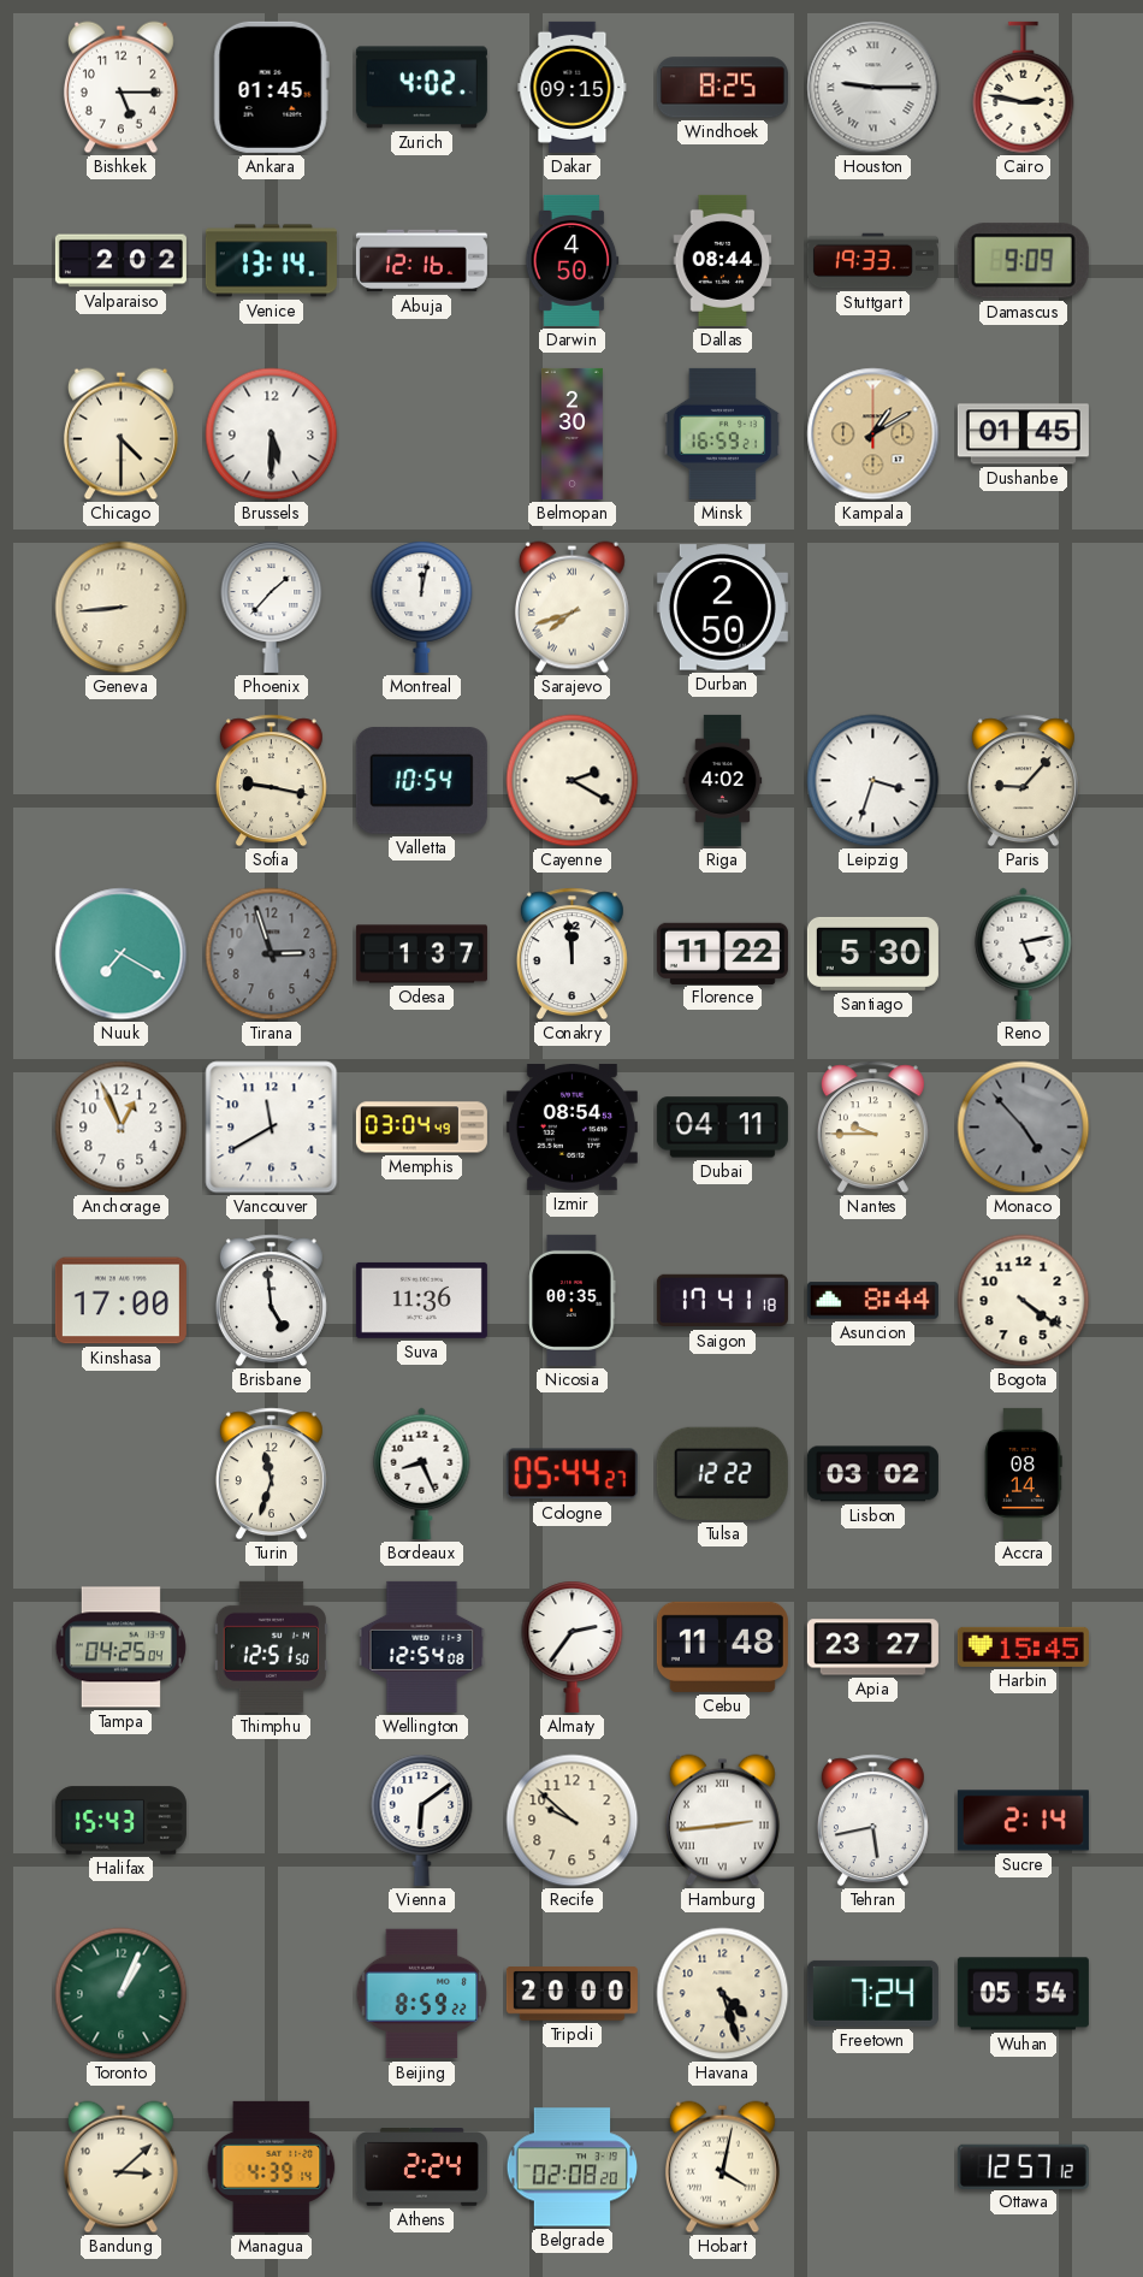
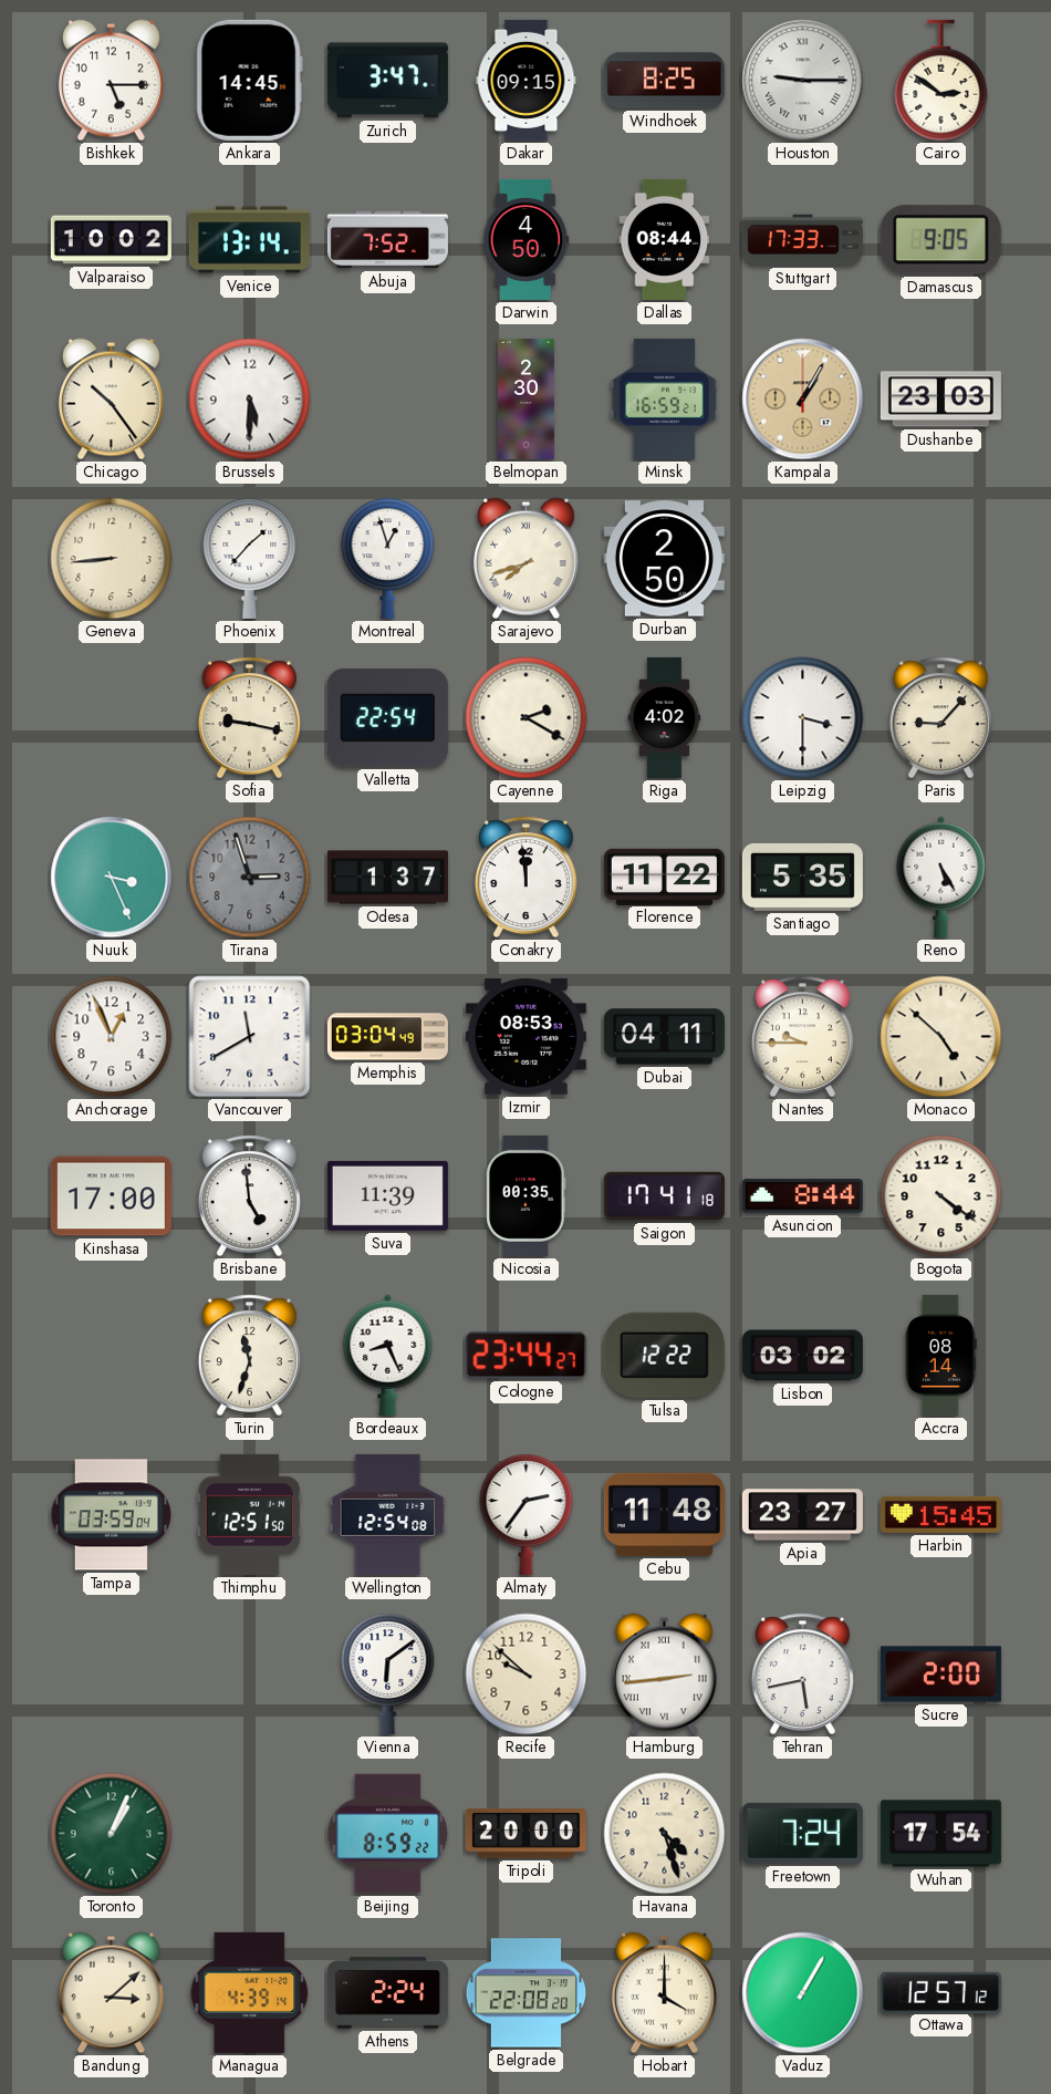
Ankara: 01:45 -> 14:45 (249, 80)
Zurich: 4:02 -> 3:47 (387, 81)
Cairo: 2:47 -> 2:51 (941, 81)
Valparaiso: 2:02 -> 10:02 (111, 240)
Abuja: 12:16 -> 7:52 (387, 240)
Stuttgart: 19:33 -> 17:33 (802, 240)
Damascus: 9:09 -> 9:05 (940, 240)
Chicago: 4:30 -> 10:24 (111, 400)
Kampala: 1:10 -> 1:05 (803, 400)
Dushanbe: 01:45 -> 23:03 (940, 400)
Montreal: 12:02 -> 12:57 (388, 558)
Valletta: 10:54 -> 22:54 (387, 718)
Leipzig: 3:33 -> 3:30 (803, 718)
Nuuk: 7:20 -> 3:26 (112, 878)
Santiago: 5:30 -> 5:35 (802, 877)
Reno: 5:13 -> 5:25 (941, 877)
Izmir: 08:54 -> 08:53 (525, 1037)
Monaco: 4:53 -> 4:52 (941, 1037)
Monaco dial: grey -> cream (941, 1037)
Suva: 11:36 -> 11:39 (387, 1195)
Cologne: 05:44 -> 23:44 (525, 1356)
Tampa: 04:25 -> 03:59 (111, 1515)
Halifax: 15:43 -> none (120, 1821)
Sucre: 2:14 -> 2:00 (940, 1675)
Wuhan: 05:54 -> 17:54 (940, 1834)
Belgrade: 02:08 -> 22:08 (527, 1993)
Hobart: 4:02 -> 4:00 (664, 1993)
Vaduz: none -> 1:05 (803, 1993)
